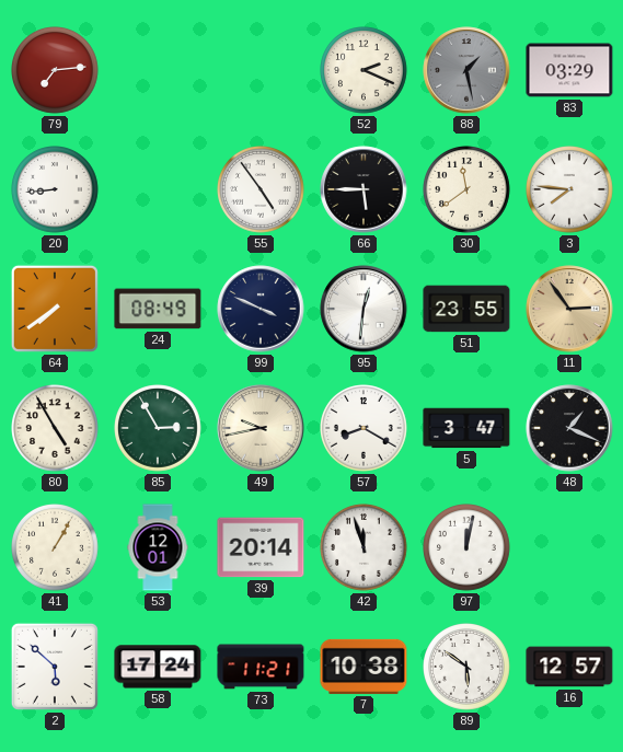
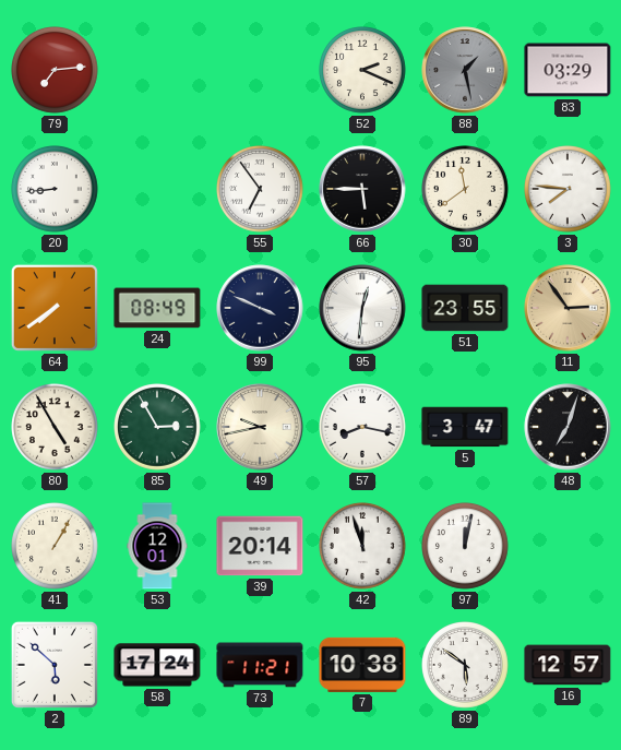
55: 4:54 -> 6:54 (261, 190)
57: 8:20 -> 8:17 (363, 428)
48: 1:19 -> 7:03 (568, 427)
